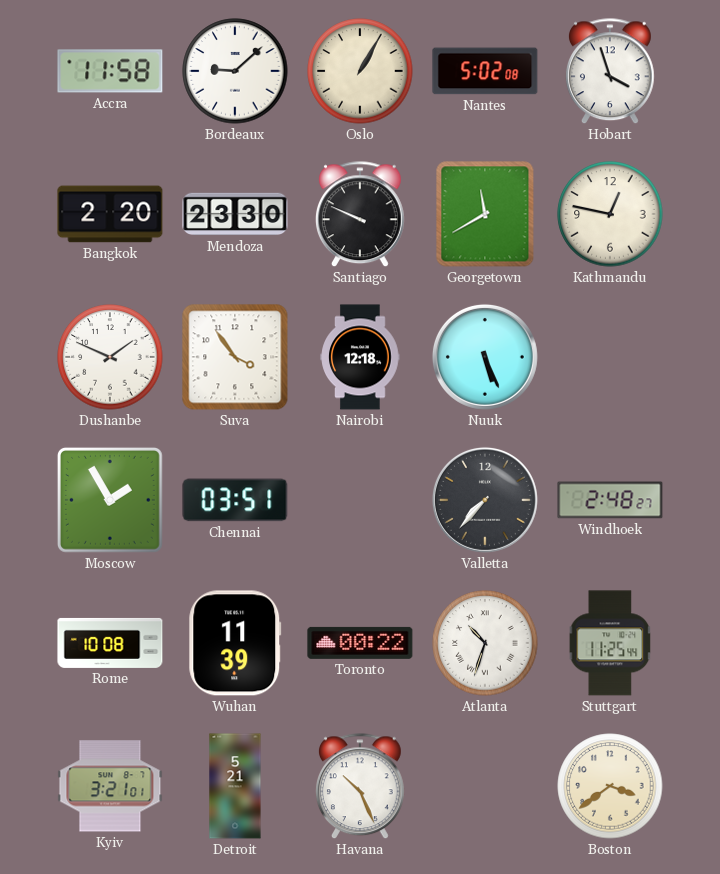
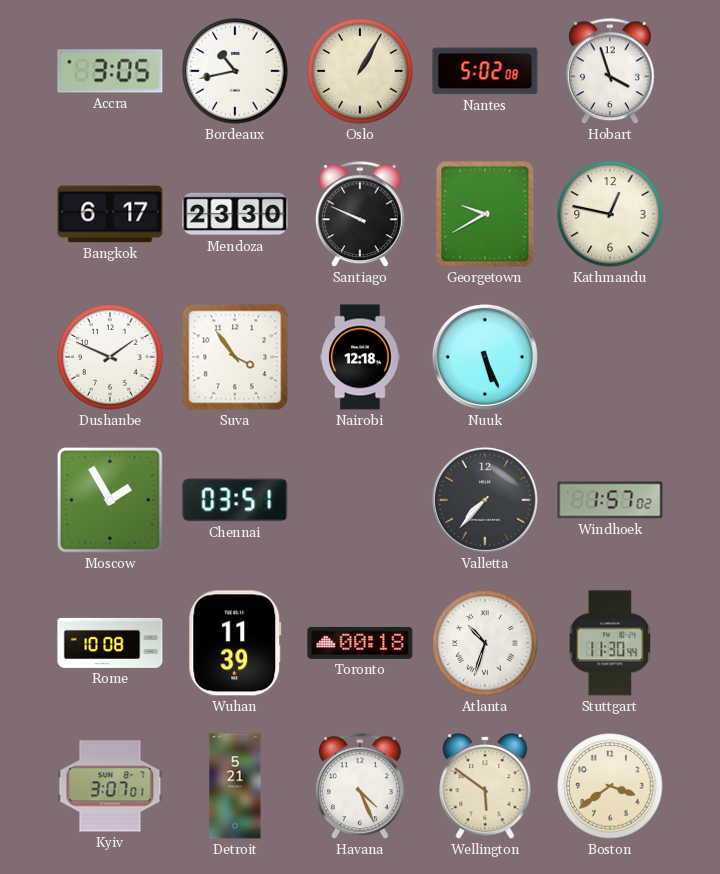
Accra: 11:58 -> 3:05 (110, 71)
Bordeaux: 9:08 -> 10:43 (235, 71)
Bangkok: 2:20 -> 6:17 (110, 214)
Georgetown: 11:40 -> 9:40 (485, 214)
Windhoek: 2:48 -> 1:57 (610, 500)
Toronto: 00:22 -> 00:18 (360, 643)
Stuttgart: 11:25 -> 11:30 (610, 643)
Kyiv: 3:21 -> 3:07 (110, 786)
Havana: 10:26 -> 4:26 (360, 787)
Wellington: none -> 5:51 (485, 786)
